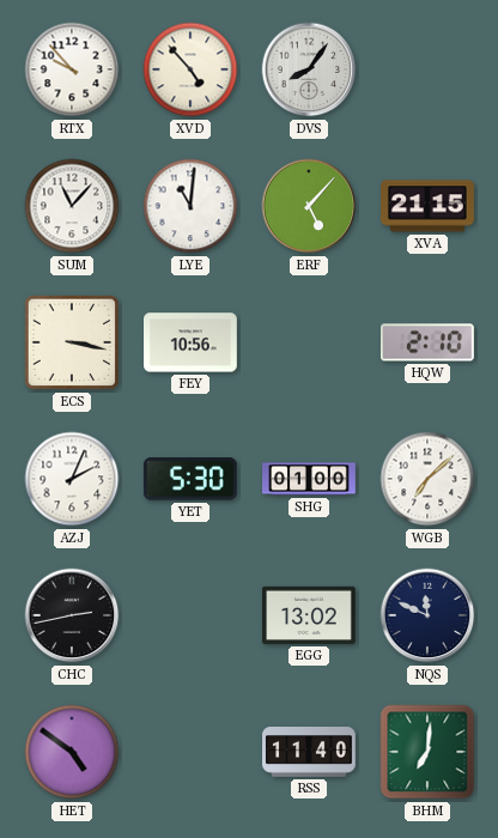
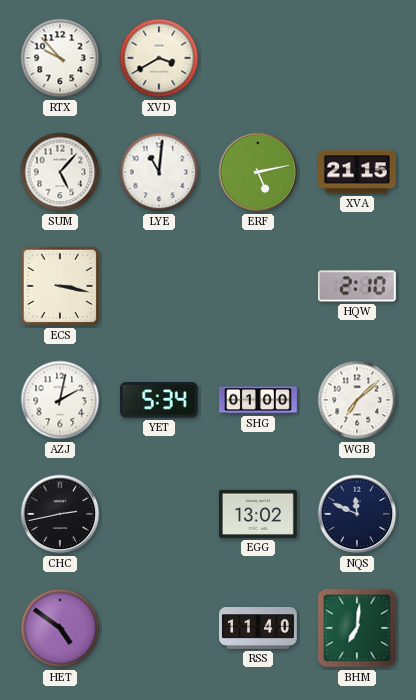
XVD: 4:53 -> 3:40 (159, 58)
DVS: 8:06 -> none (309, 69)
SUM: 11:07 -> 5:07 (60, 172)
ERF: 5:07 -> 5:13 (258, 172)
FEY: 10:56 -> none (192, 342)
AZJ: 2:04 -> 2:02 (60, 400)
YET: 5:30 -> 5:34 (159, 400)
